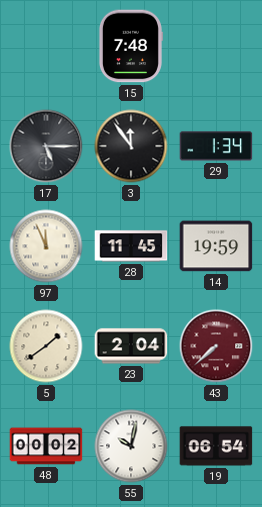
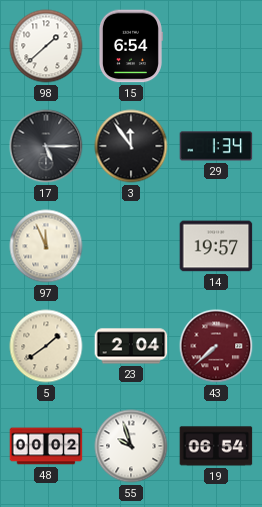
98: none -> 1:38 (46, 46)
15: 7:48 -> 6:54 (130, 46)
28: 11:45 -> none (131, 246)
14: 19:59 -> 19:57 (216, 246)
55: 10:02 -> 9:57 (131, 446)
